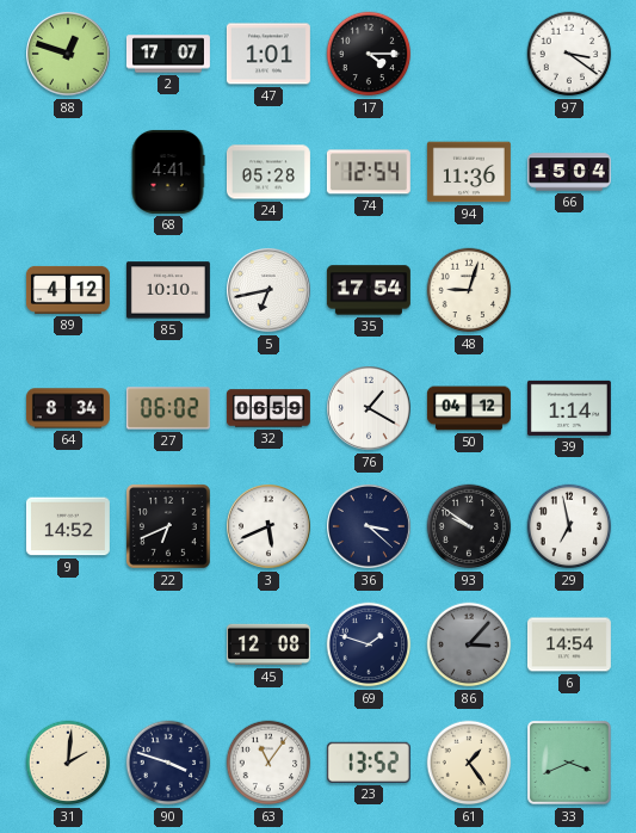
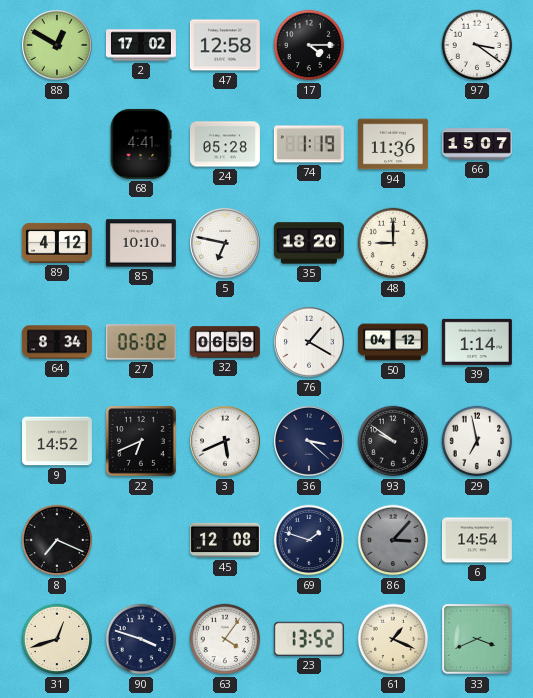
88: 12:48 -> 12:50 (58, 46)
2: 17:07 -> 17:02 (141, 45)
47: 1:01 -> 12:58 (225, 45)
74: 12:54 -> 1:19 (309, 144)
66: 15:04 -> 15:07 (477, 144)
5: 6:43 -> 6:47 (226, 244)
35: 17:54 -> 18:20 (309, 243)
48: 9:03 -> 9:00 (393, 243)
8: none -> 7:19 (57, 540)
31: 2:01 -> 12:42 (57, 639)
63: 11:06 -> 4:06 (225, 639)
61: 1:24 -> 1:19 (393, 639)
